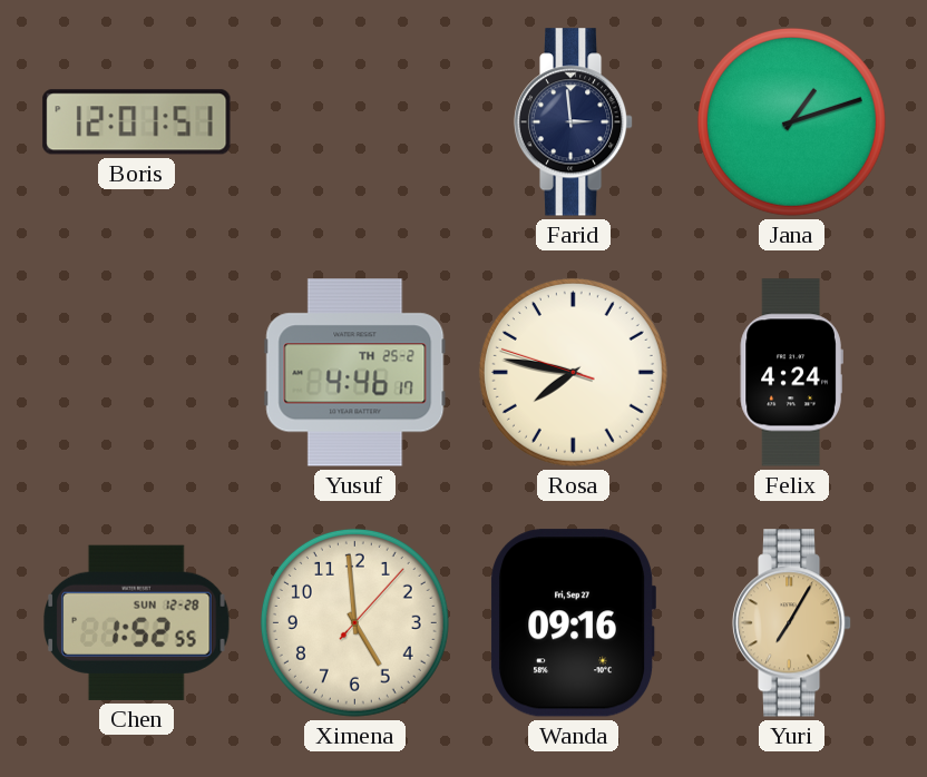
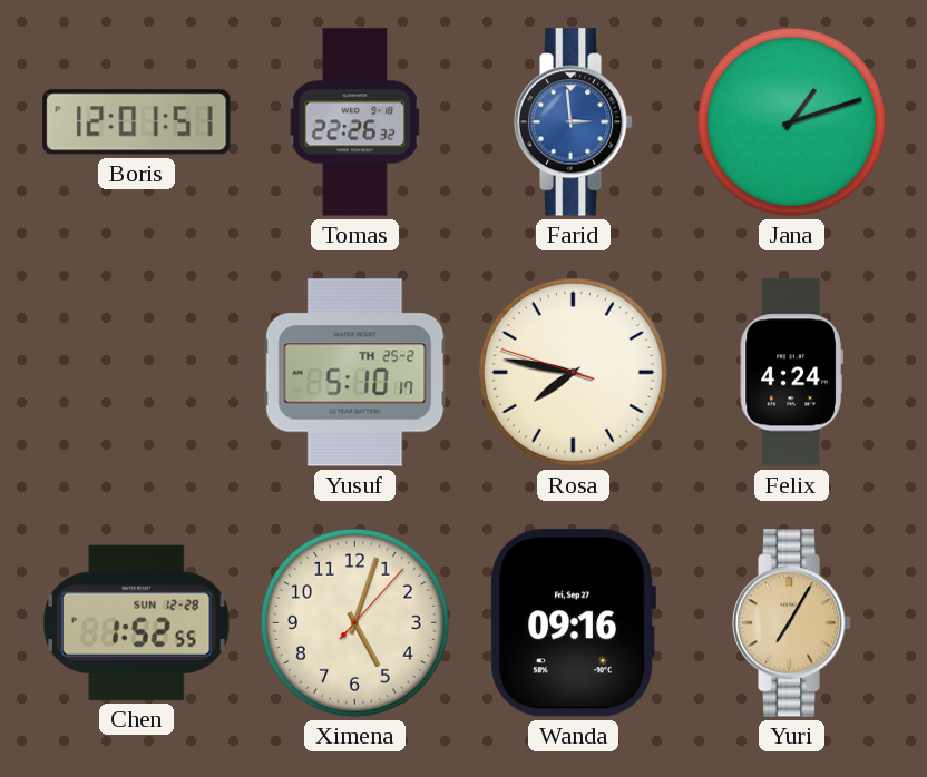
Tomas: none -> 22:26 (355, 122)
Farid dial: navy -> blue (574, 122)
Yusuf: 4:46 -> 5:10 (355, 373)
Ximena: 4:59 -> 5:03 (354, 622)
